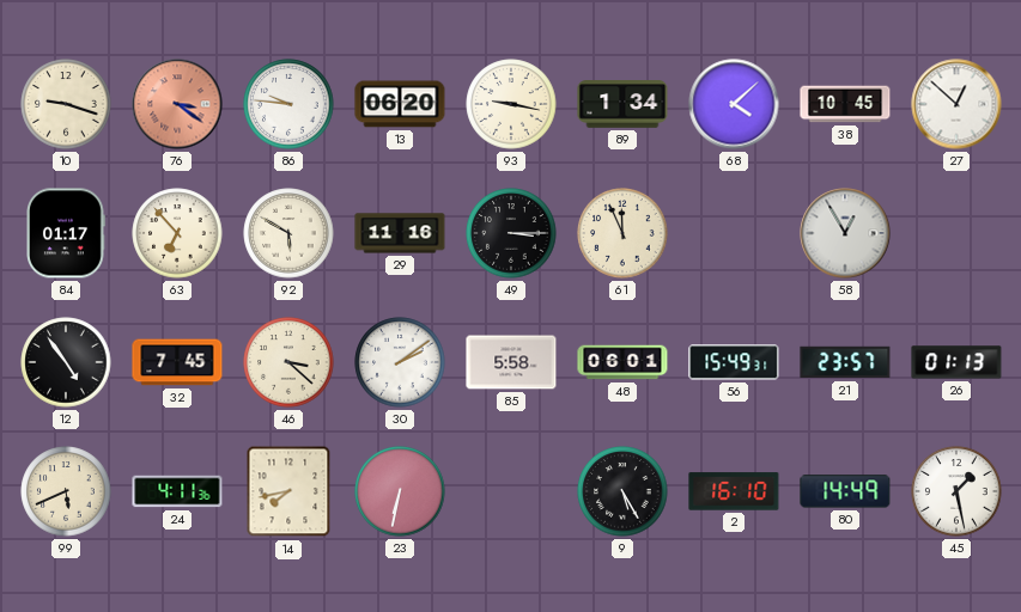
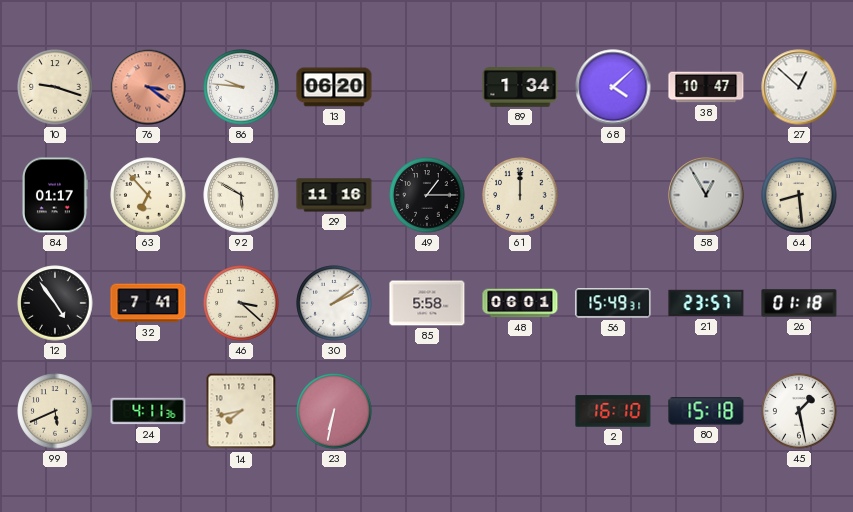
93: 9:17 -> none (511, 104)
38: 10:45 -> 10:47 (706, 87)
49: 3:15 -> 1:15 (427, 195)
61: 11:56 -> 12:00 (520, 195)
64: none -> 8:29 (799, 195)
32: 7:45 -> 7:41 (148, 303)
26: 01:13 -> 01:18 (799, 303)
9: 5:25 -> none (622, 491)
80: 14:49 -> 15:18 (706, 411)
